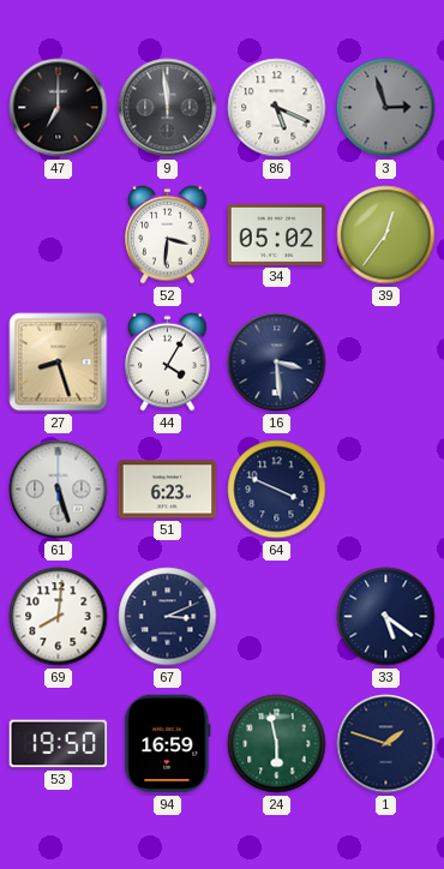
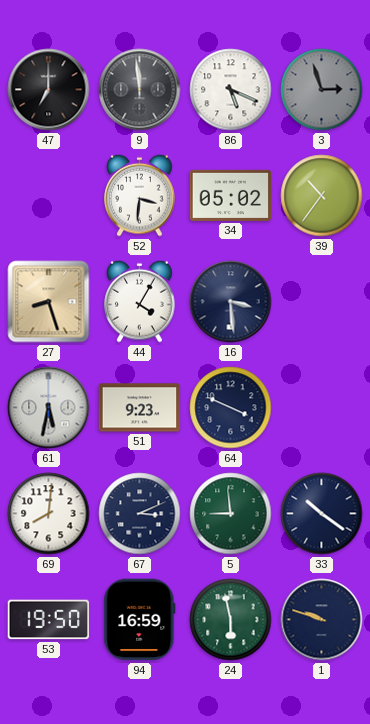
39: 12:36 -> 10:36 (322, 196)
61: 5:27 -> 5:32 (49, 408)
51: 6:23 -> 9:23 (140, 408)
5: none -> 8:59 (231, 514)
33: 5:21 -> 10:21 (322, 514)
1: 1:48 -> 9:48 (322, 620)
